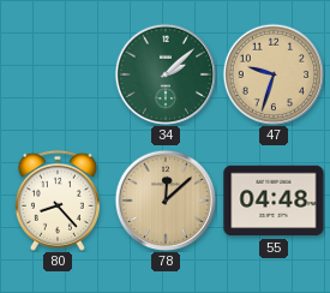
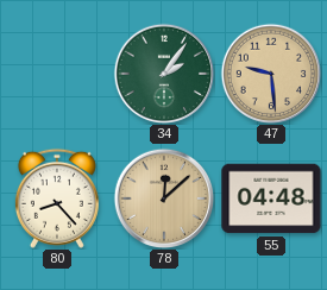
34: 2:08 -> 2:06 (164, 74)
47: 9:33 -> 9:29 (271, 74)
